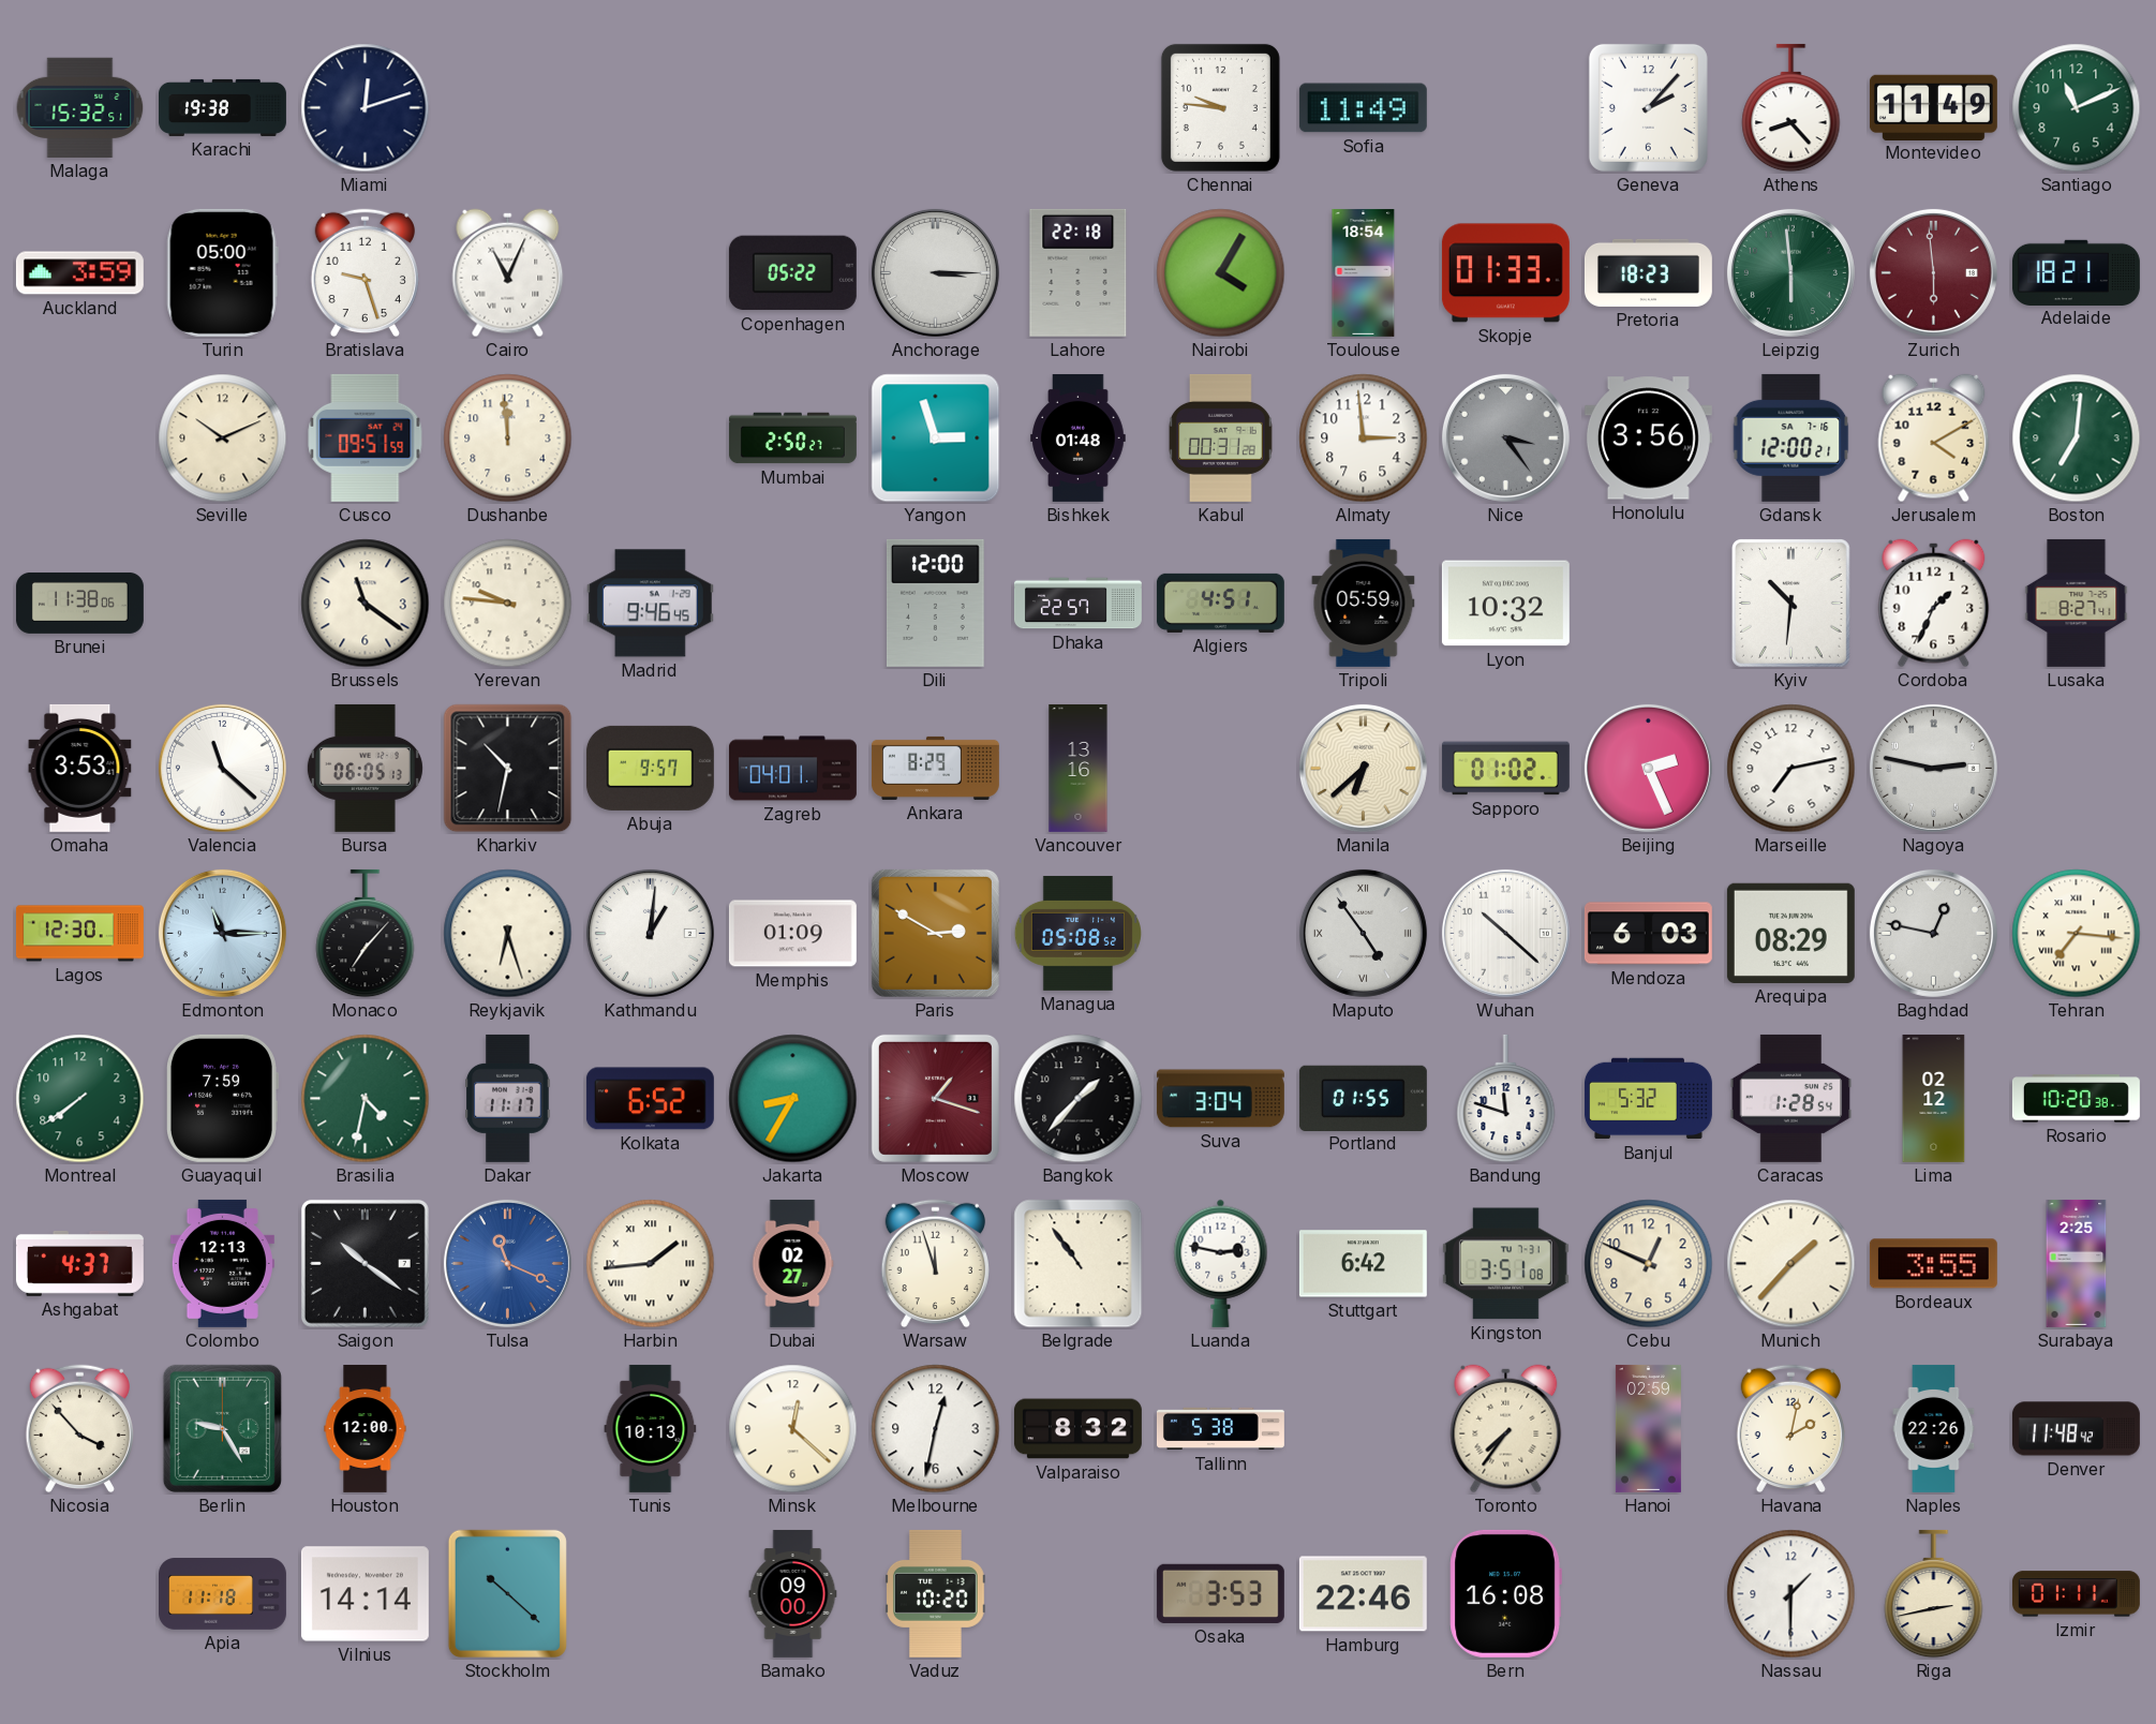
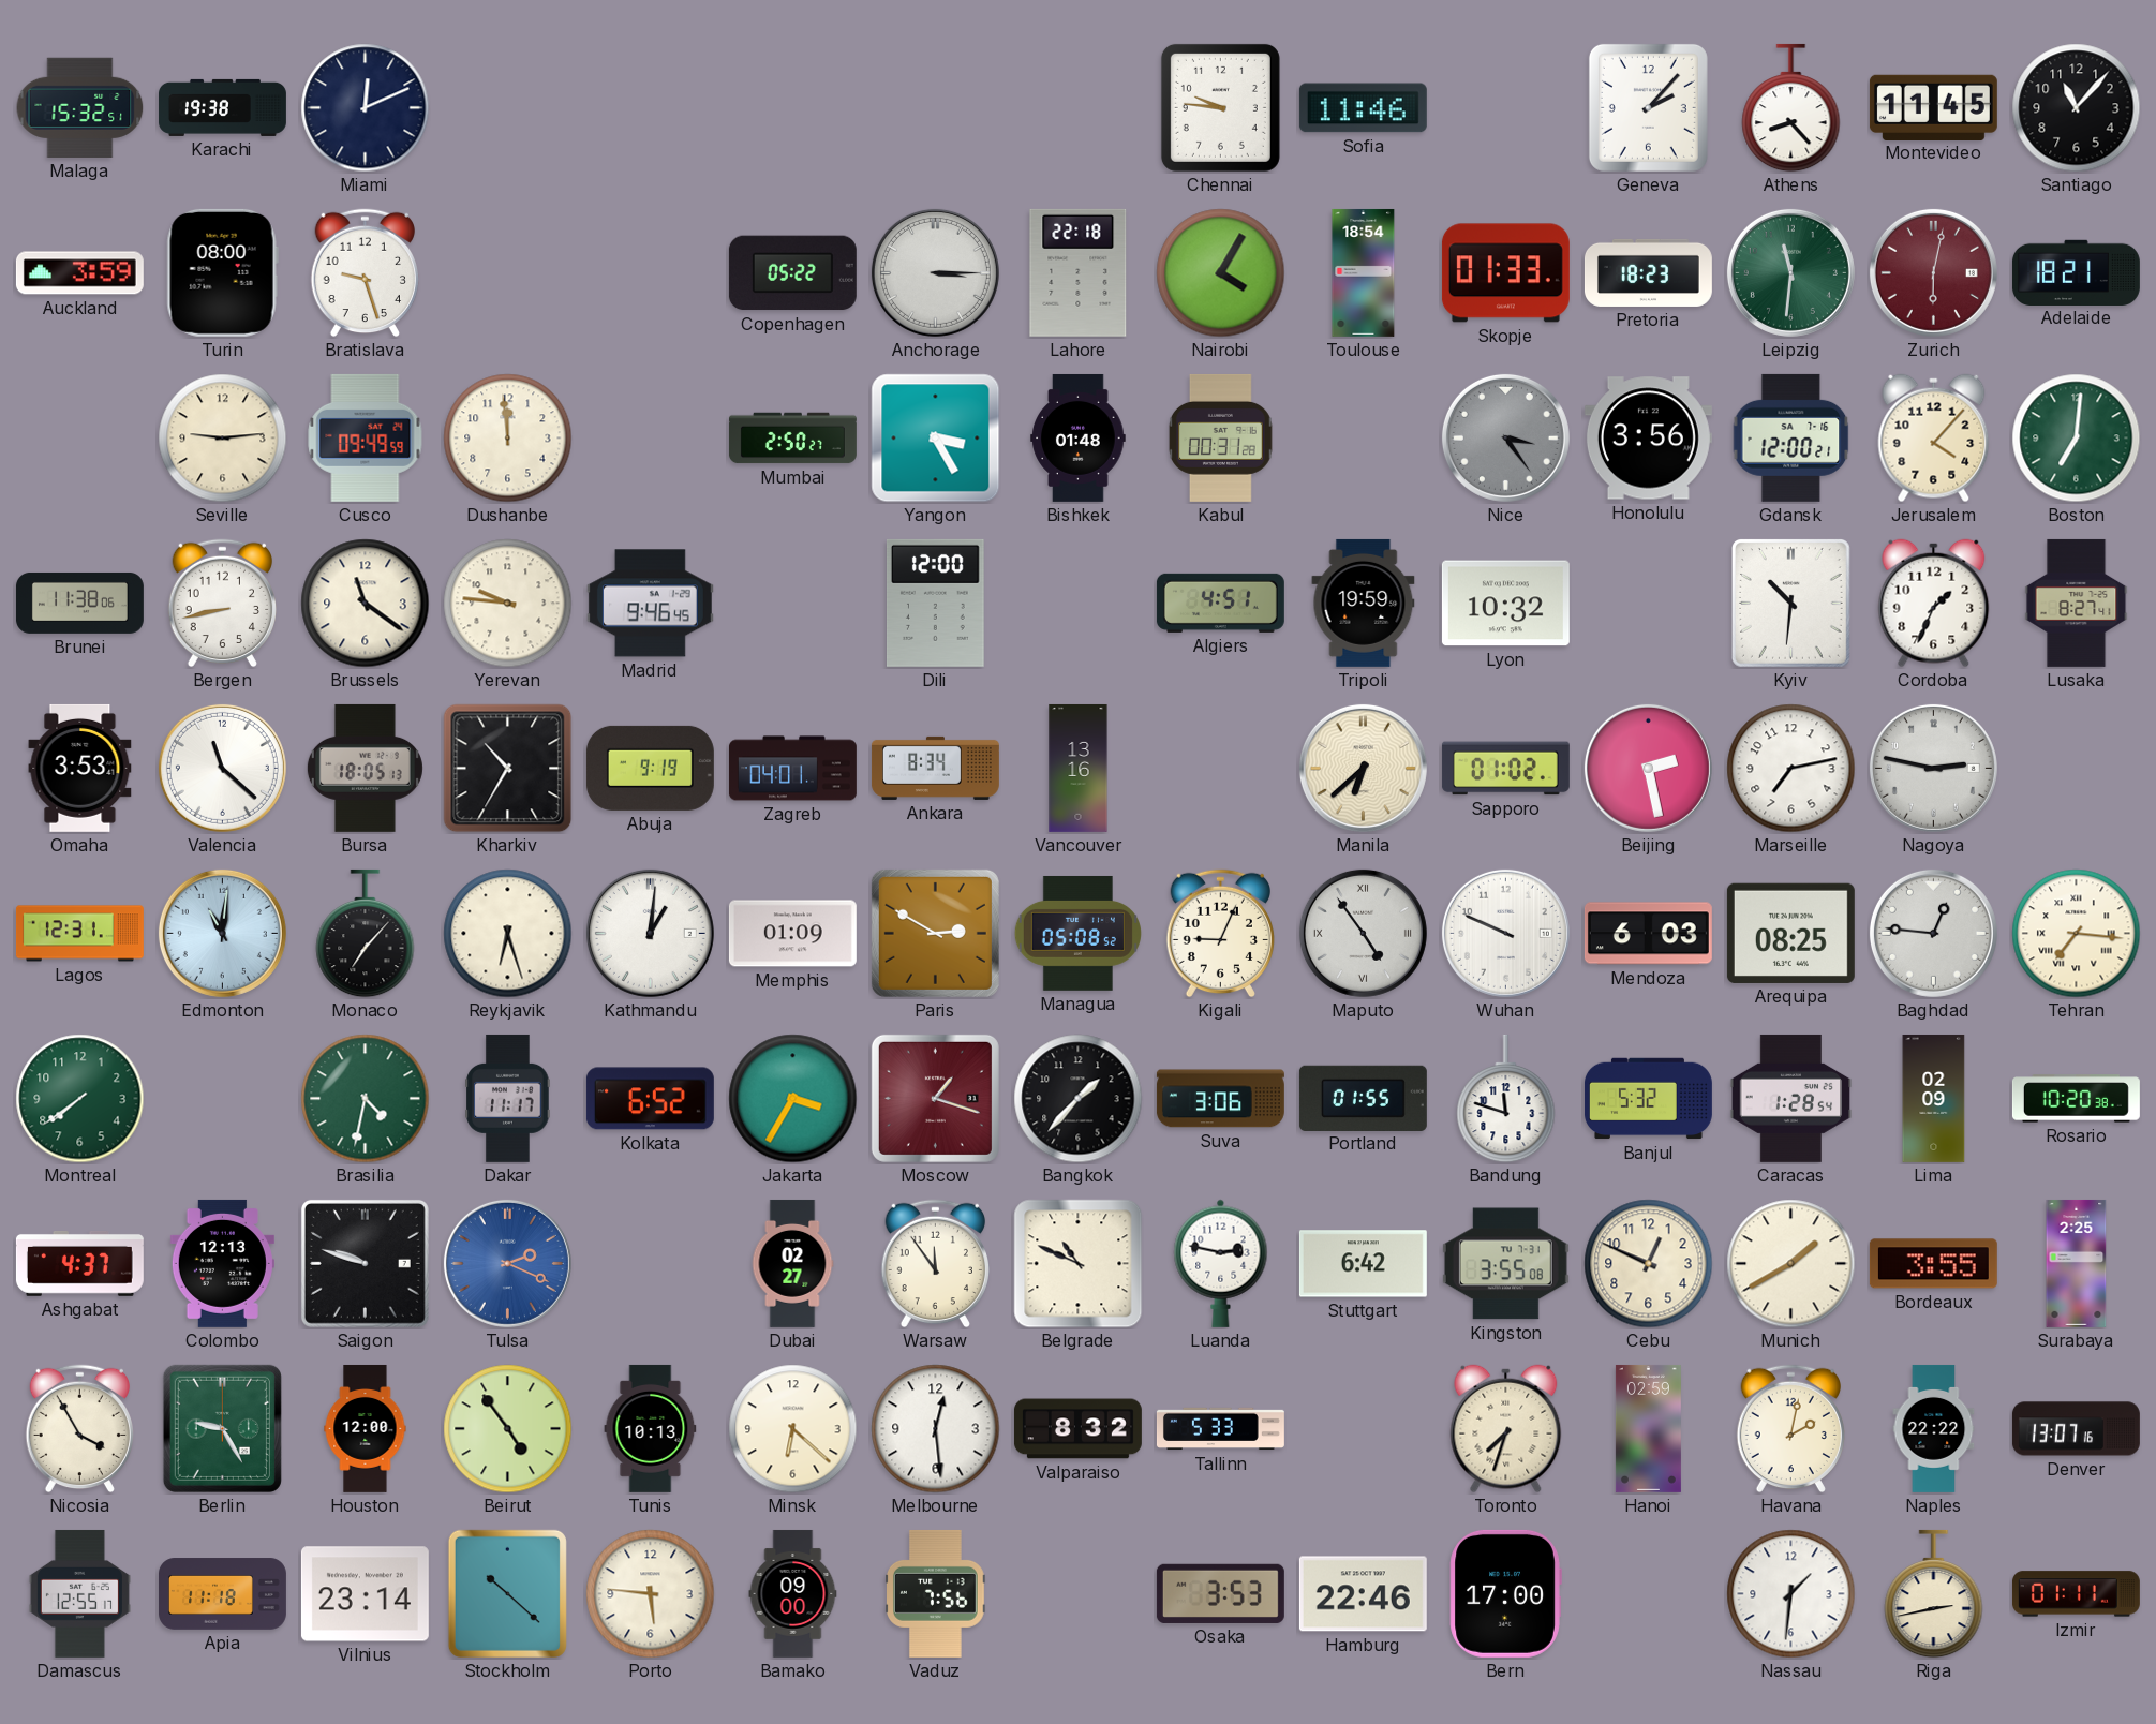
Miami: 12:12 -> 12:11 (366, 108)
Sofia: 11:49 -> 11:46 (1363, 108)
Montevideo: 11:49 -> 11:45 (1933, 107)
Santiago: 11:11 -> 11:07 (2077, 108)
Santiago dial: green -> black (2077, 108)
Turin: 05:00 -> 08:00 (222, 272)
Cairo: 11:04 -> none (508, 273)
Leipzig: 5:59 -> 11:31 (1790, 272)
Zurich: 5:59 -> 6:02 (1933, 272)
Seville: 10:11 -> 9:14 (223, 439)
Cusco: 09:51 -> 09:49 (366, 437)
Yangon: 2:57 -> 3:25 (936, 439)
Almaty: 2:59 -> none (1364, 439)
Jerusalem: 4:10 -> 4:07 (1934, 439)
Bergen: none -> 8:43 (222, 604)
Dhaka: 22:57 -> none (1077, 604)
Tripoli: 05:59 -> 19:59 (1364, 603)
Bursa: 06:05 -> 18:05 (365, 768)
Kharkiv: 10:32 -> 10:35 (508, 769)
Abuja: 9:57 -> 9:19 (650, 768)
Ankara: 8:29 -> 8:34 (935, 768)
Beijing: 2:26 -> 2:28 (1648, 768)
Lagos: 12:30 -> 12:31 (79, 934)
Edmonton: 11:15 -> 11:01 (222, 933)
Kigali: none -> 9:04 (1220, 934)
Wuhan: 10:22 -> 9:49 (1505, 933)
Arequipa: 08:29 -> 08:25 (1790, 933)
Baghdad: 12:47 -> 12:46 (1933, 933)
Guayaquil: 7:59 -> none (223, 1098)
Jakarta: 8:35 -> 3:35 (793, 1099)
Suva: 3:04 -> 3:06 (1220, 1099)
Lima: 02:12 -> 02:09 (1934, 1098)
Saigon: 10:21 -> 9:48 (365, 1263)
Tulsa: 11:19 -> 2:19 (507, 1263)
Harbin: 1:44 -> none (651, 1264)
Warsaw: 11:57 -> 11:54 (935, 1264)
Belgrade: 10:54 -> 10:49 (1079, 1264)
Kingston: 3:51 -> 3:55 (1505, 1264)
Munich: 1:37 -> 1:40 (1791, 1264)
Nicosia: 3:53 -> 3:55 (79, 1429)
Beirut: none -> 4:54 (508, 1429)
Minsk: 12:22 -> 6:22 (793, 1429)
Melbourne: 12:32 -> 12:29 (936, 1429)
Tallinn: 5:38 -> 5:33 (1220, 1429)
Toronto: 7:36 -> 7:33 (1506, 1429)
Naples: 22:26 -> 22:22 (1934, 1428)
Denver: 11:48 -> 13:07 (2076, 1429)
Damascus: none -> 12:55 (79, 1593)
Vilnius: 14:14 -> 23:14 (365, 1594)
Porto: none -> 5:46 (651, 1594)
Vaduz: 10:20 -> 7:56 (936, 1593)
Bern: 16:08 -> 17:00 (1505, 1593)
Nassau: 1:30 -> 1:31 (1791, 1594)
